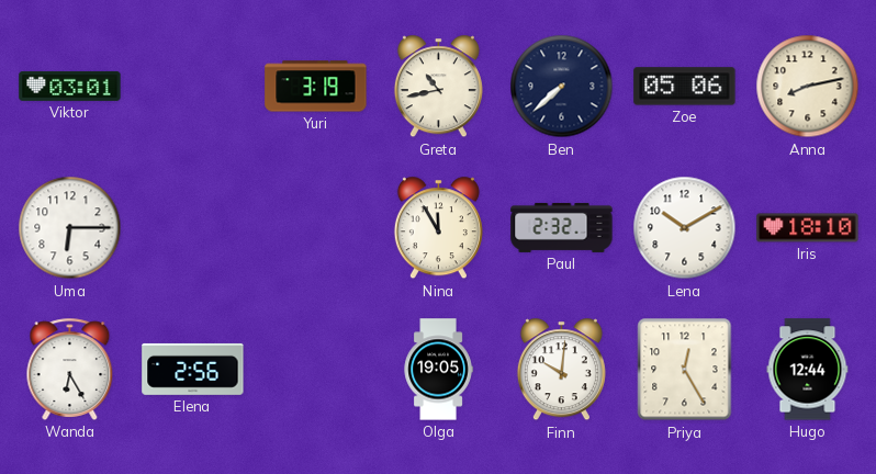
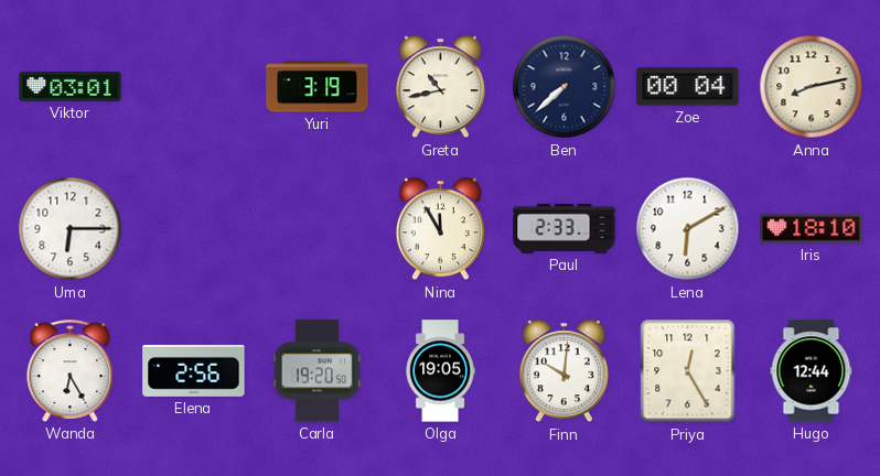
Zoe: 05:06 -> 00:04 (688, 87)
Paul: 2:32 -> 2:33 (565, 228)
Lena: 10:10 -> 6:10 (688, 229)
Carla: none -> 19:20 (316, 371)
